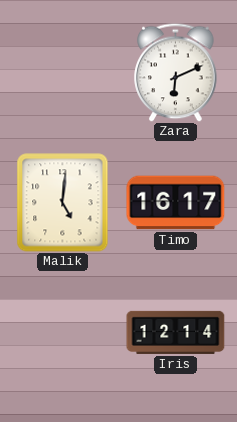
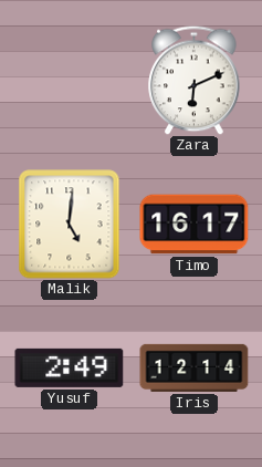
Yusuf: none -> 2:49 (70, 367)
